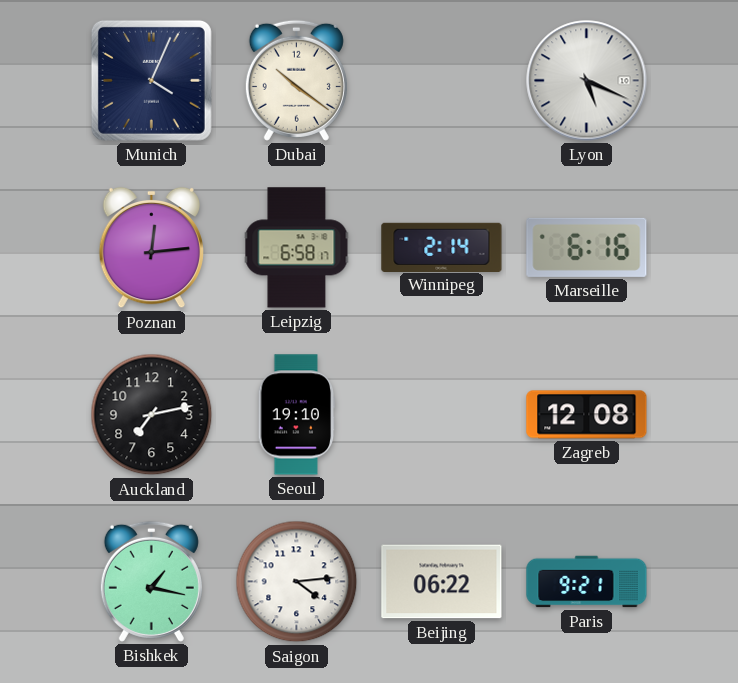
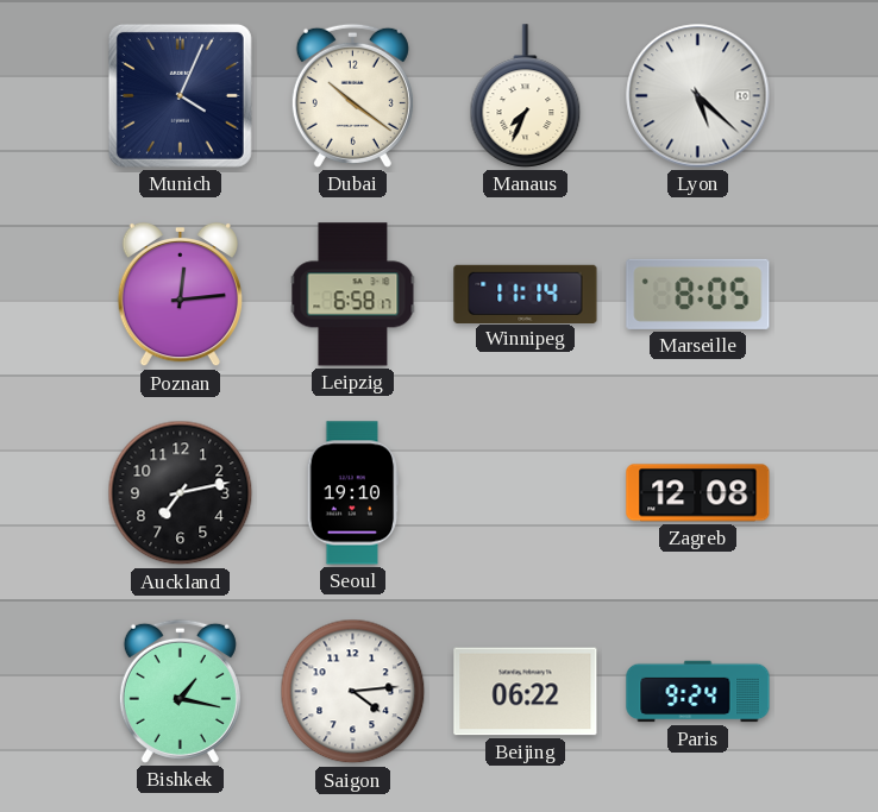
Manaus: none -> 7:34 (526, 96)
Lyon: 5:19 -> 5:22 (698, 96)
Winnipeg: 2:14 -> 11:14 (526, 294)
Marseille: 6:16 -> 8:05 (698, 294)
Paris: 9:21 -> 9:24 (698, 692)
